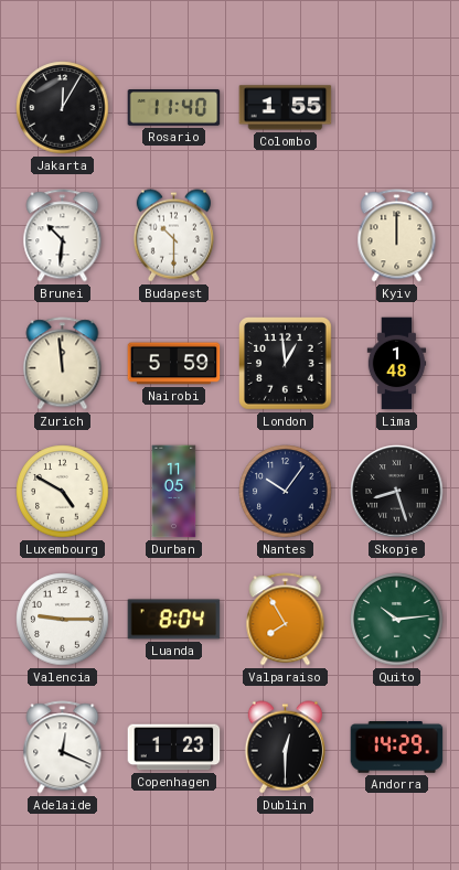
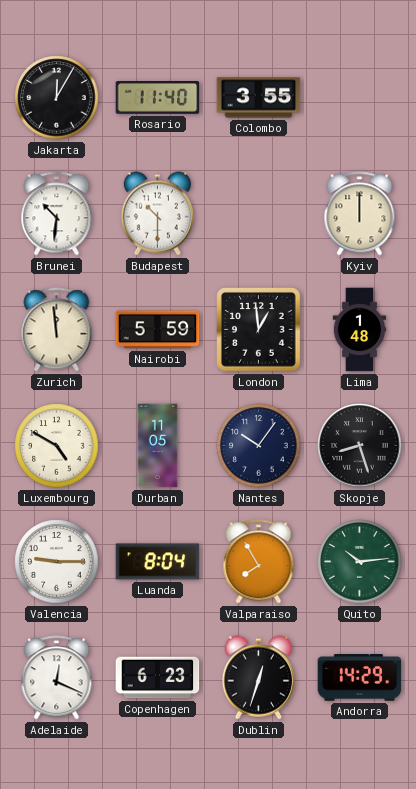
Colombo: 1:55 -> 3:55 (259, 98)
Copenhagen: 1:23 -> 6:23 (158, 678)
Dublin: 12:30 -> 12:33 (258, 678)
